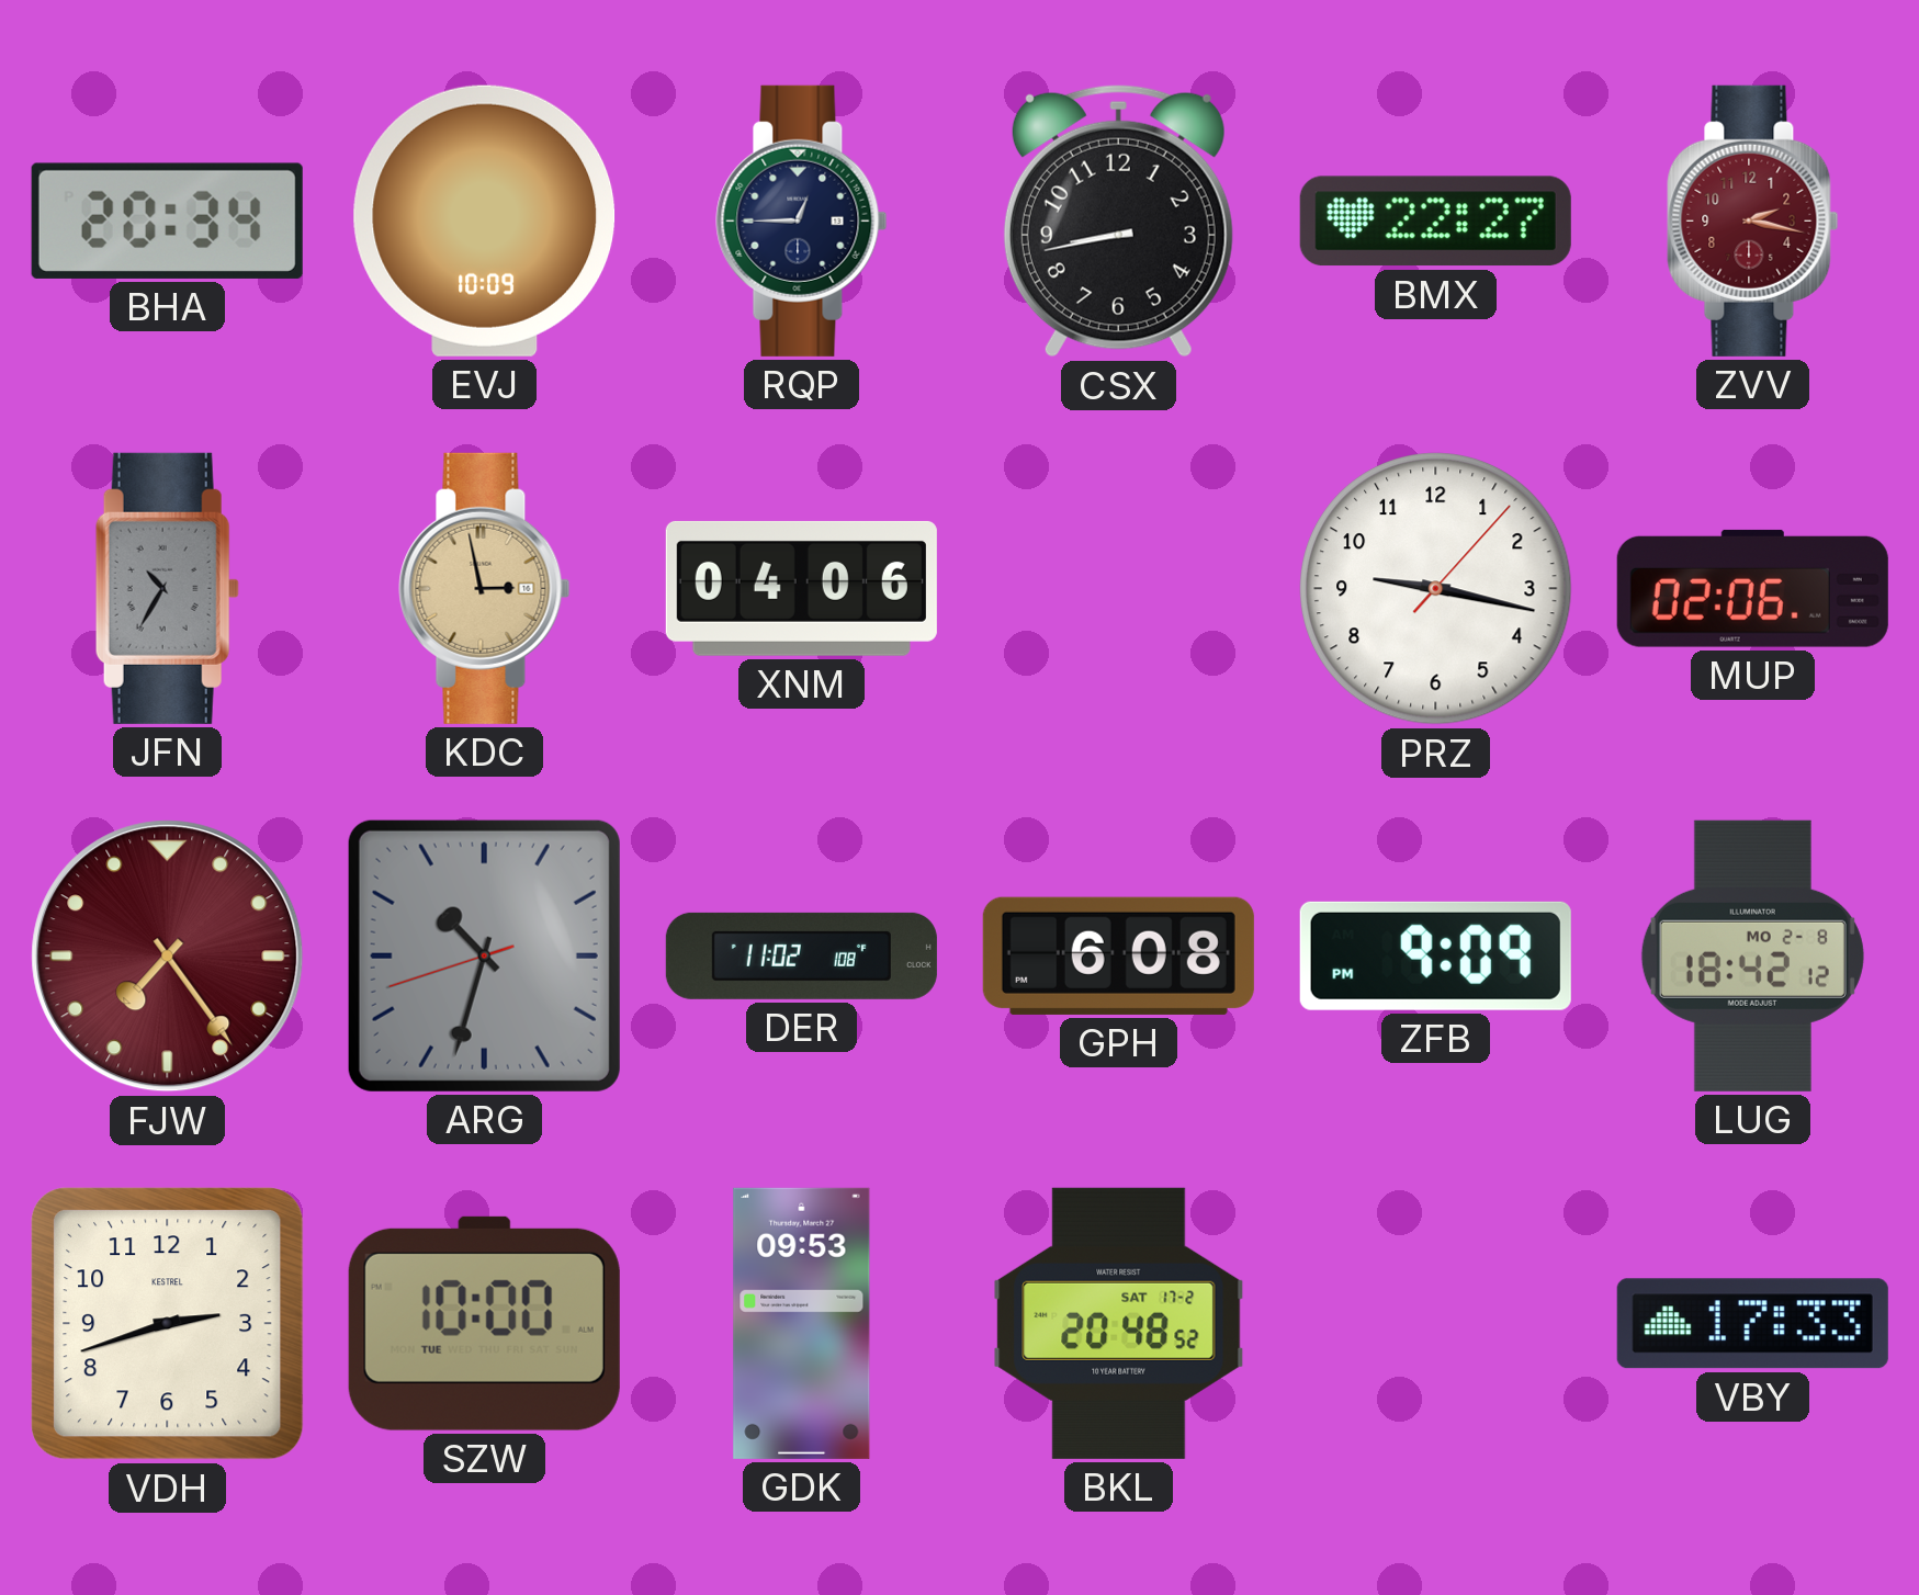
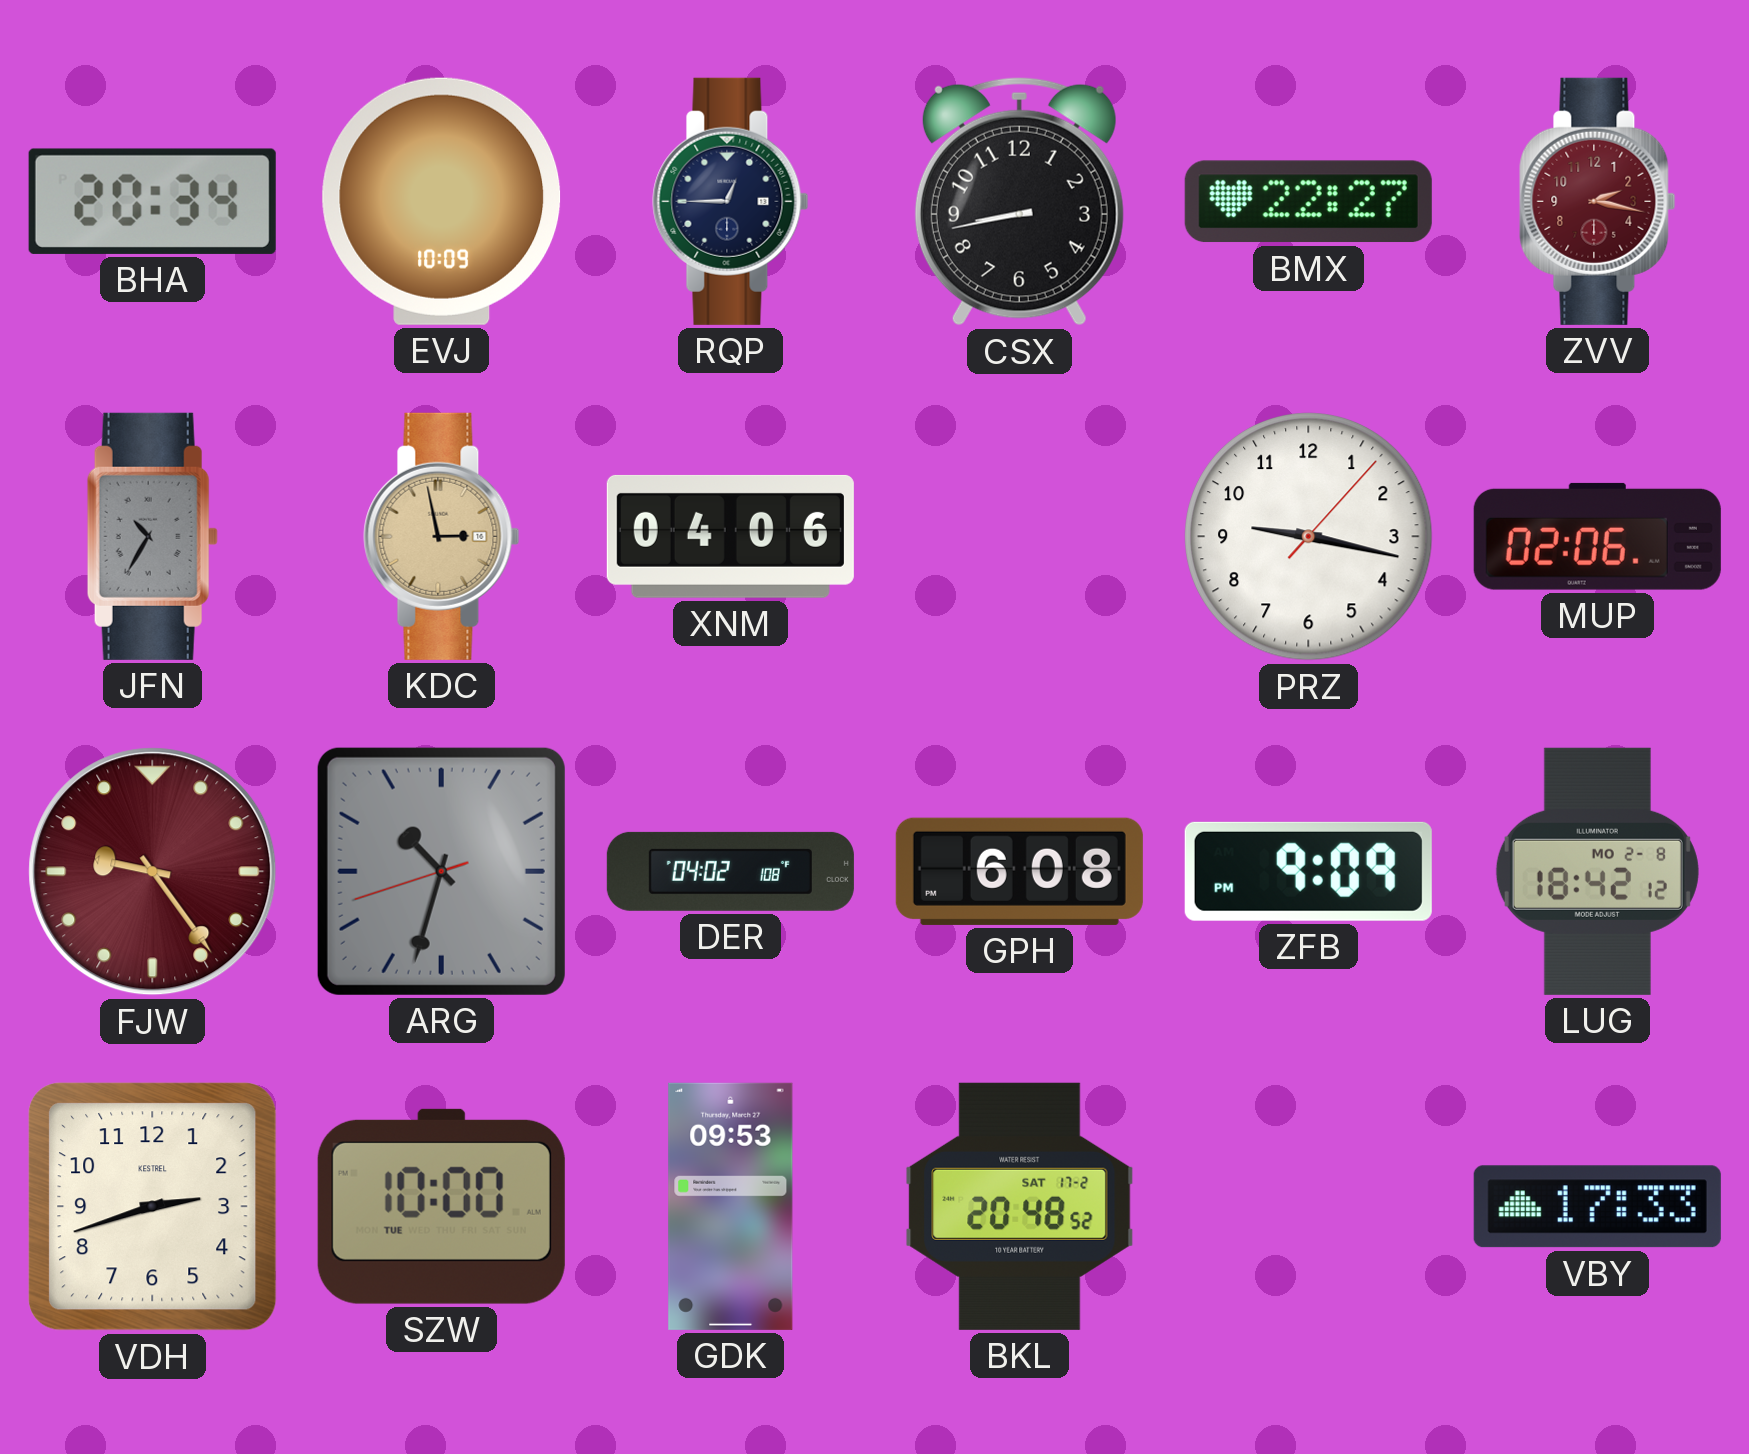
FJW: 7:24 -> 9:24 (153, 872)
DER: 11:02 -> 04:02 (730, 871)
